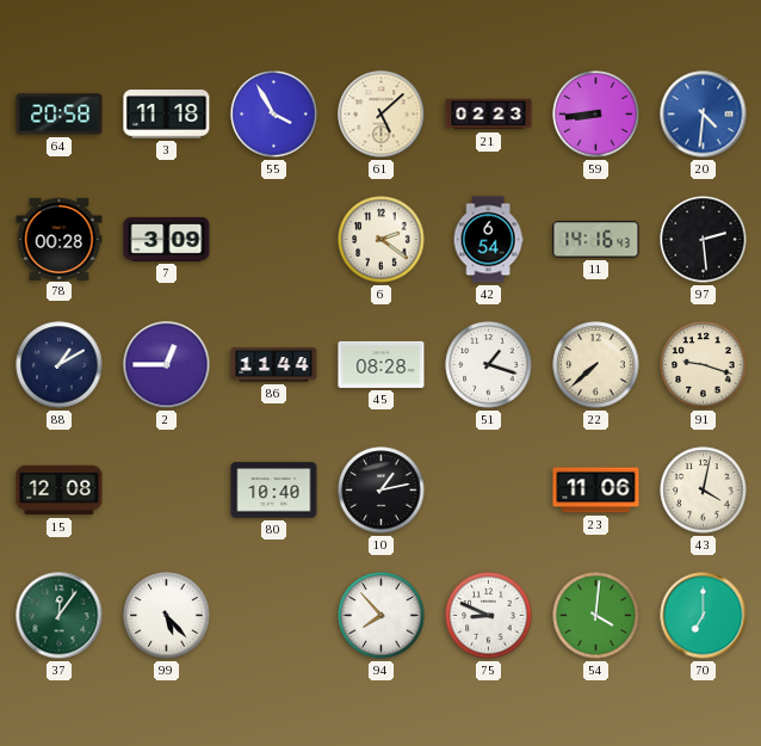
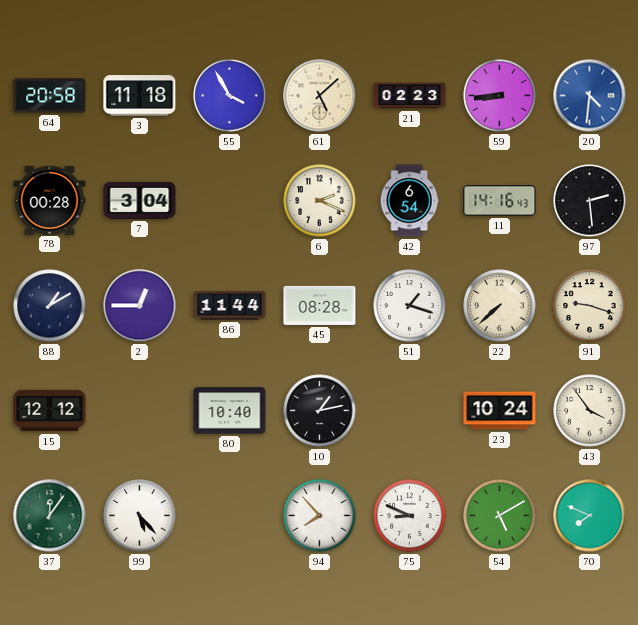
7: 3:09 -> 3:04 (140, 200)
6: 2:21 -> 2:19 (320, 201)
15: 12:08 -> 12:12 (50, 411)
23: 11:06 -> 10:24 (500, 411)
43: 4:02 -> 3:54 (590, 411)
54: 4:01 -> 5:10 (500, 516)
70: 7:00 -> 7:49 (590, 516)
